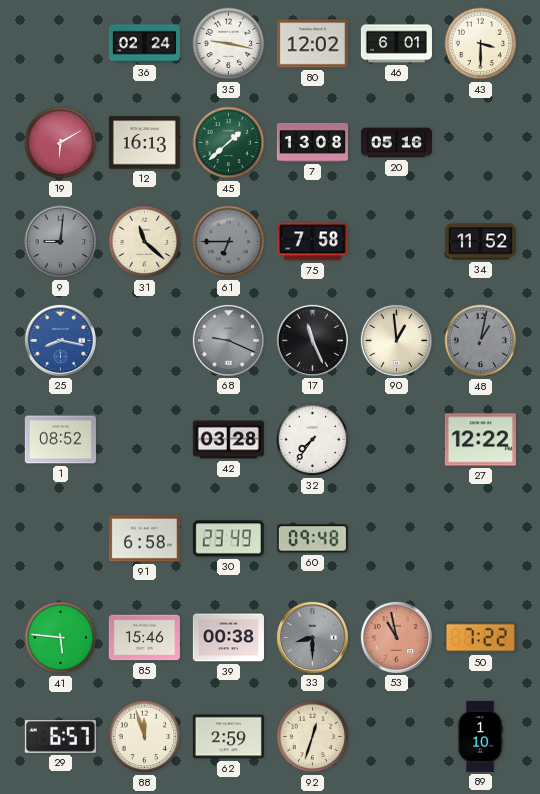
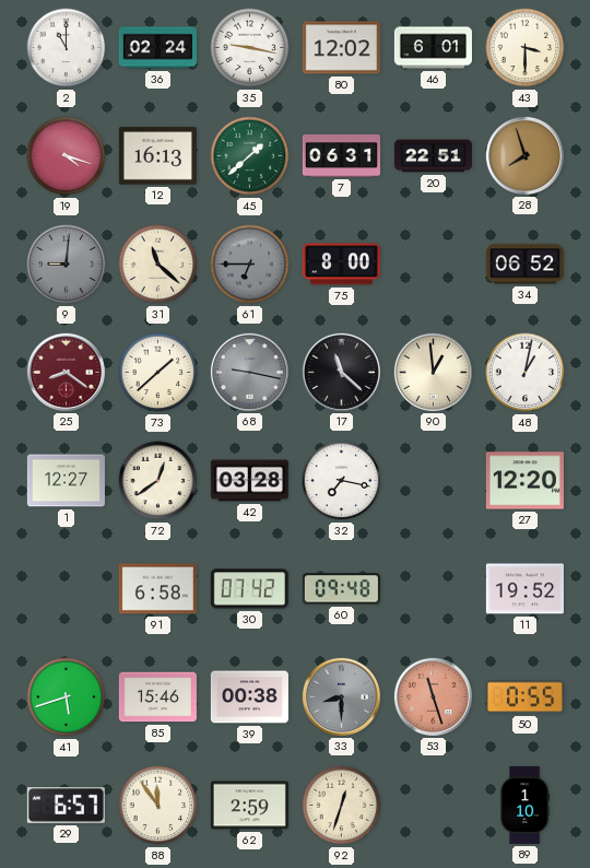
2: none -> 11:00 (67, 48)
19: 6:10 -> 4:18 (67, 156)
7: 13:08 -> 06:31 (341, 155)
20: 05:16 -> 22:51 (433, 156)
28: none -> 7:57 (524, 155)
75: 7:58 -> 8:00 (341, 265)
34: 11:52 -> 06:52 (524, 265)
25: 8:17 -> 8:21 (66, 372)
25 dial: blue -> burgundy (66, 372)
73: none -> 1:38 (158, 373)
68: 9:19 -> 9:17 (249, 372)
17: 11:26 -> 11:22 (341, 372)
48 dial: grey -> white (526, 373)
1: 08:52 -> 12:27 (66, 481)
72: none -> 12:39 (158, 481)
32: 7:36 -> 7:17 (342, 481)
27: 12:22 -> 12:20 (524, 481)
30: 23:49 -> 07:42 (249, 589)
11: none -> 19:52 (524, 589)
41: 5:46 -> 5:42 (67, 697)
53: 10:58 -> 11:27 (433, 696)
50: 7:22 -> 0:55 (524, 697)
88: 11:57 -> 11:54 (158, 806)
